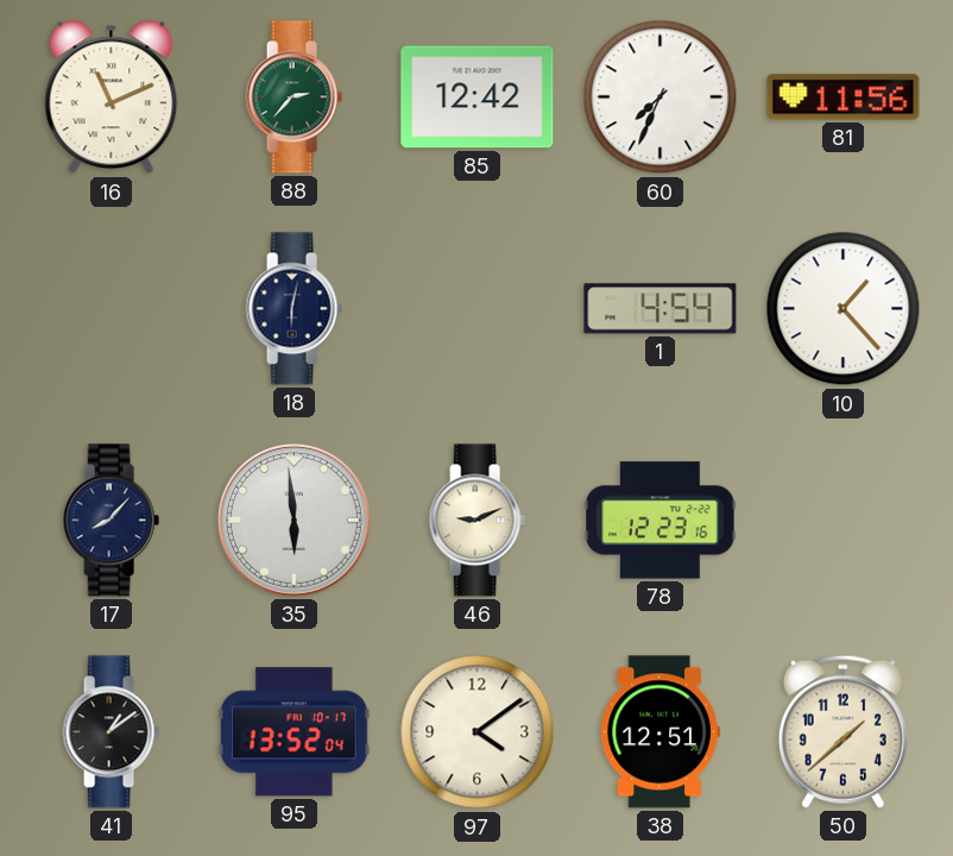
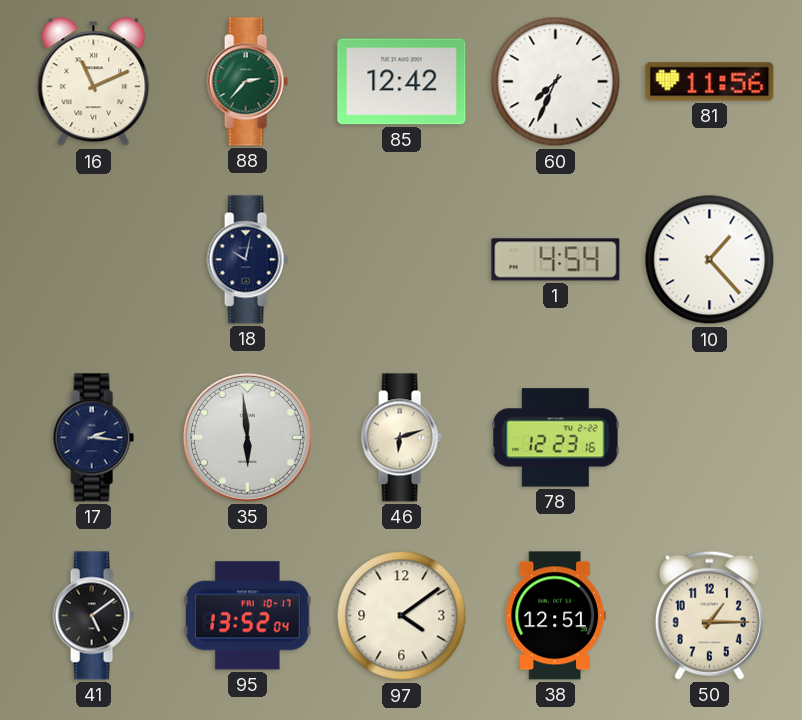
18: 6:02 -> 10:02 (247, 260)
17: 8:07 -> 2:16 (93, 438)
46: 9:11 -> 6:12 (401, 438)
41: 1:09 -> 5:09 (93, 616)
50: 1:38 -> 1:15 (709, 615)
